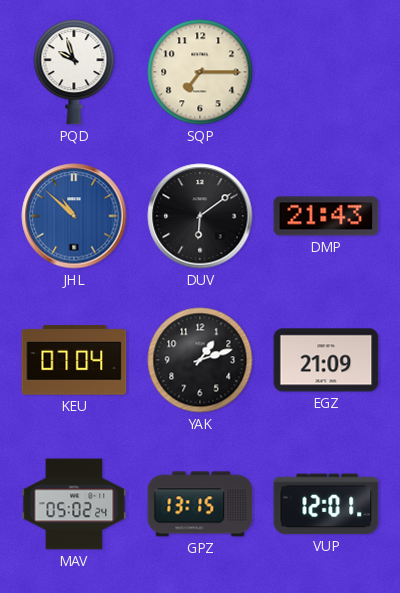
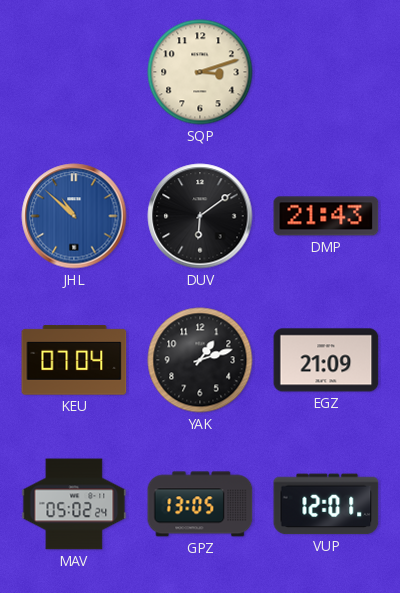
PQD: 9:57 -> none (74, 72)
SQP: 7:15 -> 3:12 (200, 72)
GPZ: 13:15 -> 13:05 (200, 504)
